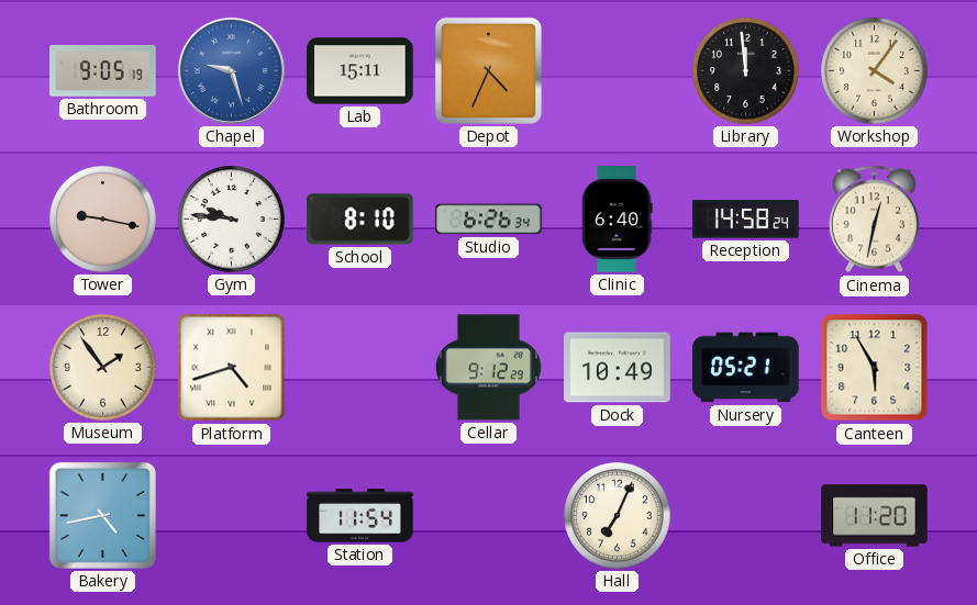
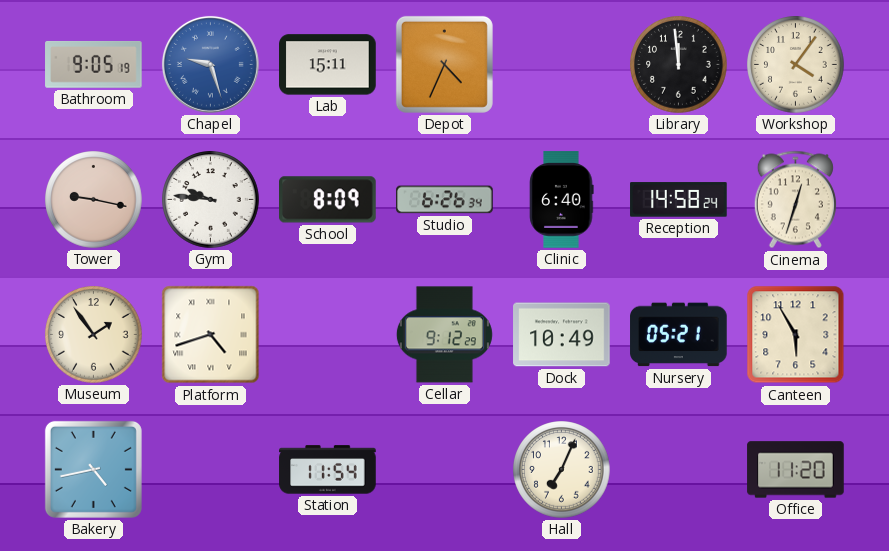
School: 8:10 -> 8:09 (328, 200)
Cinema: 12:32 -> 12:33 (795, 200)
